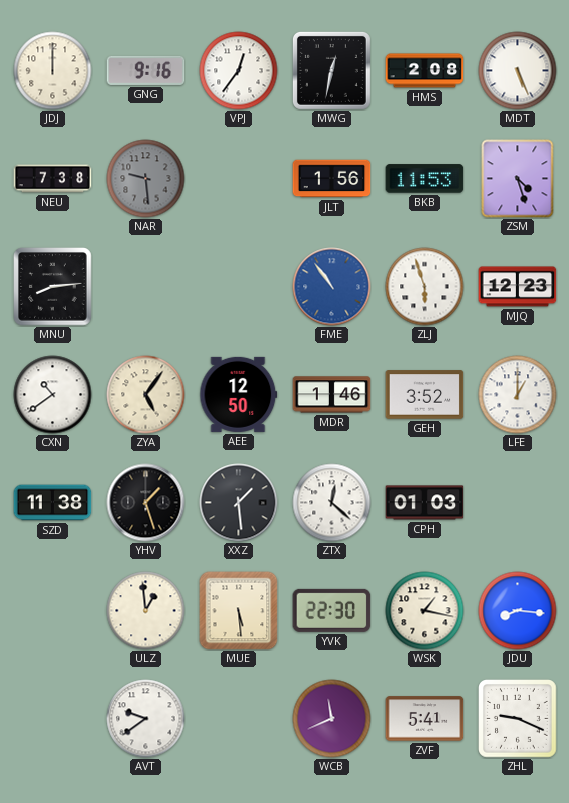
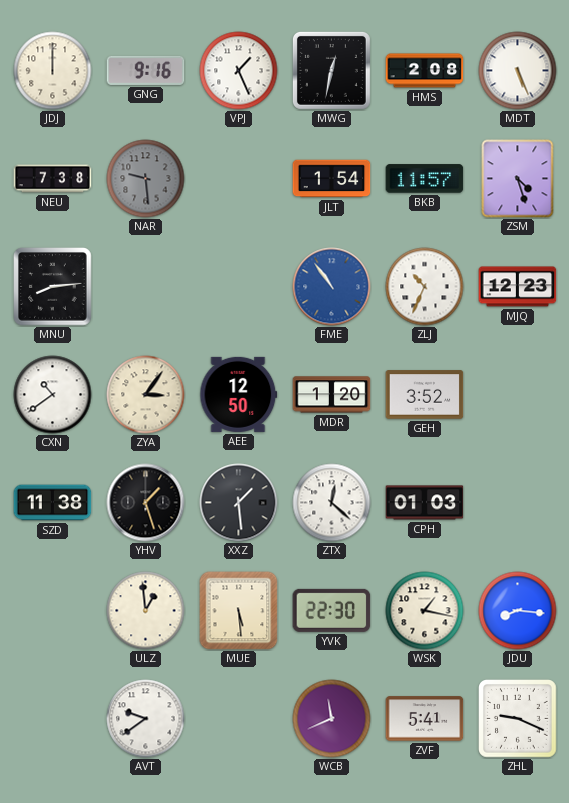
VPJ: 12:36 -> 1:26 (239, 71)
JLT: 1:56 -> 1:54 (332, 179)
BKB: 11:53 -> 11:57 (425, 179)
ZLJ: 5:57 -> 10:34 (425, 287)
ZYA: 5:06 -> 3:06 (146, 395)
MDR: 1:46 -> 1:20 (332, 395)
LFE: 1:00 -> none (518, 395)
